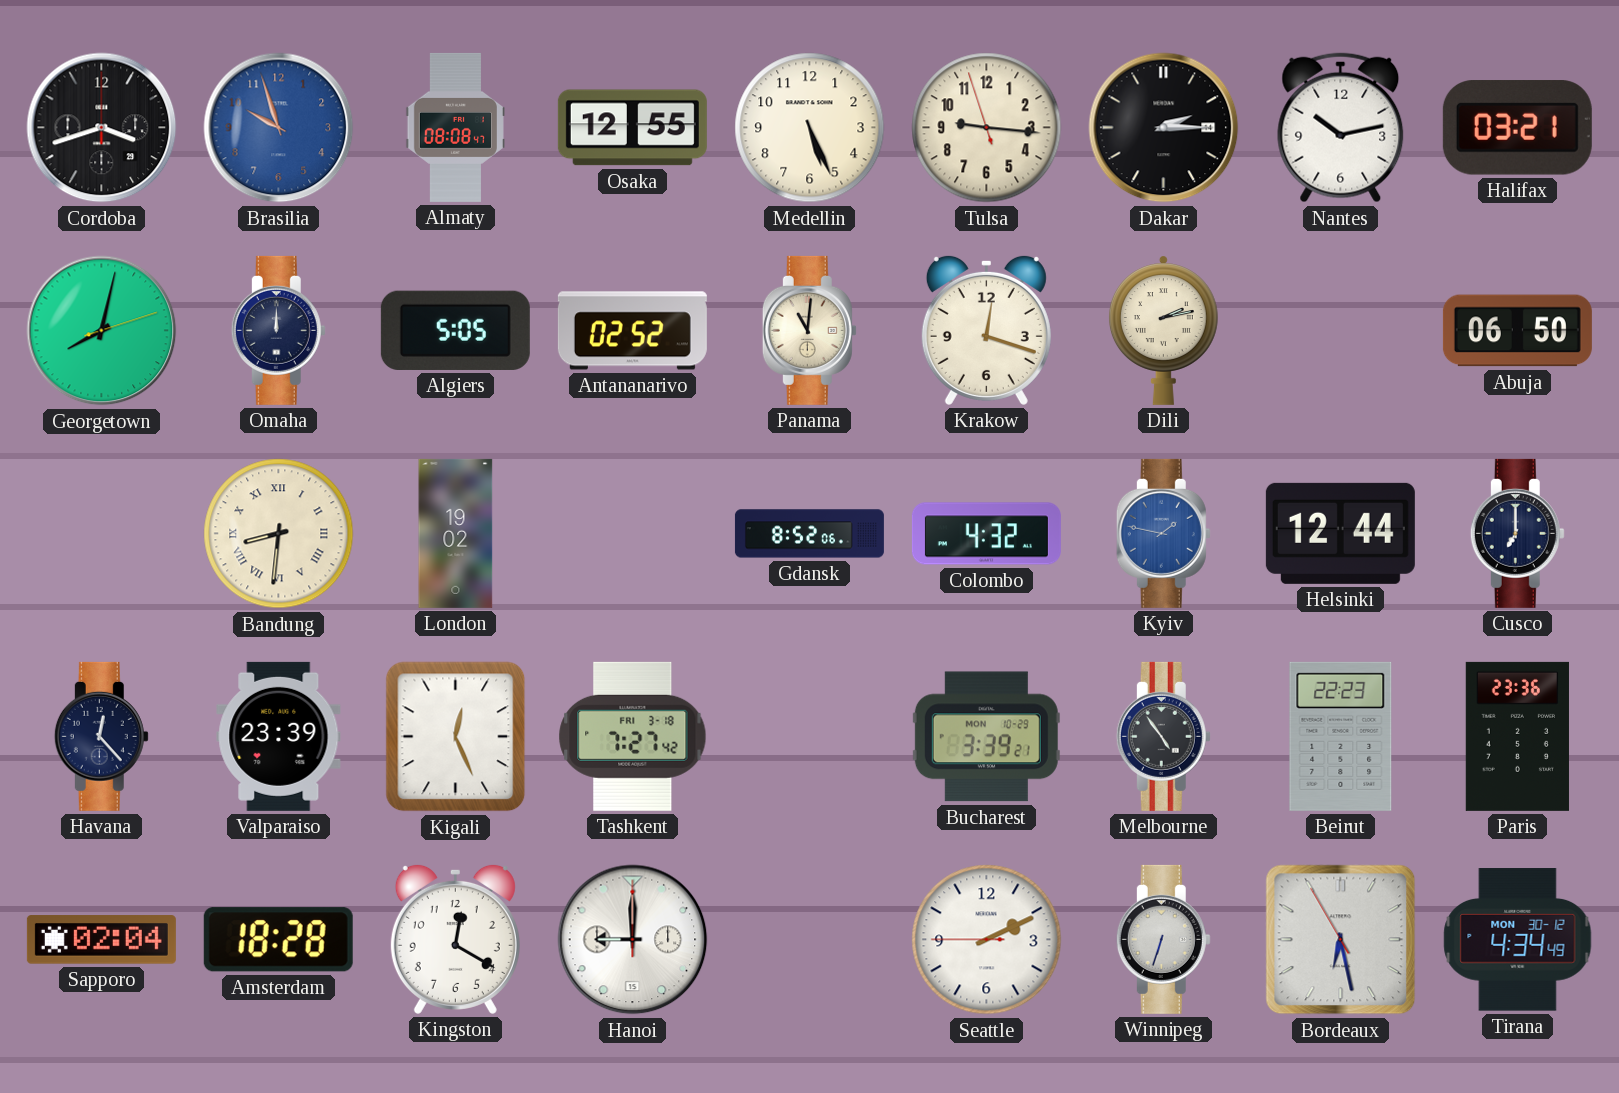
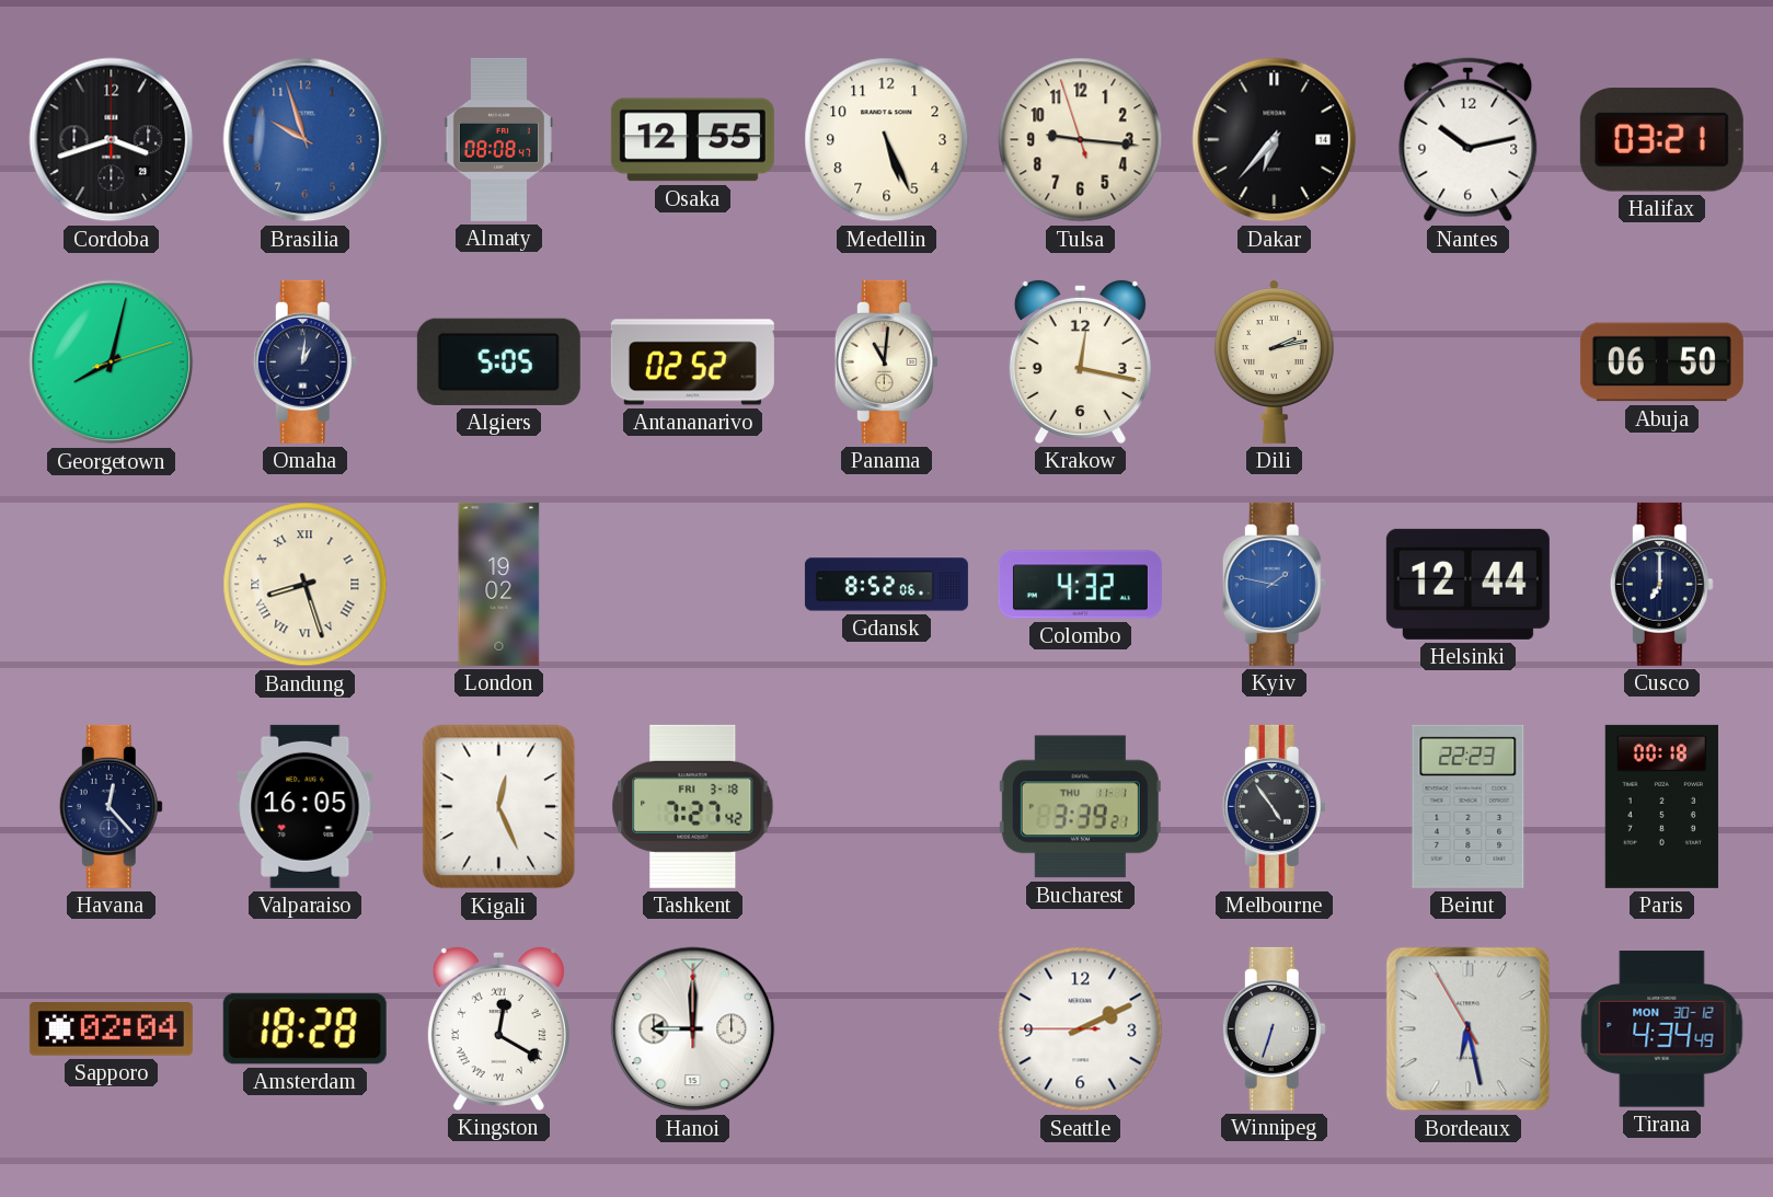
Dakar: 2:15 -> 6:37 (1275, 140)
Omaha: 12:00 -> 1:01 (304, 361)
Krakow: 12:18 -> 12:17 (1080, 361)
Bandung: 8:31 -> 8:27 (306, 585)
Valparaiso: 23:39 -> 16:05 (306, 806)
Bucharest date: MON 10-29 -> THU 11-1 (1080, 807)
Paris: 23:36 -> 00:18 (1661, 806)
Kingston numerals: Arabic -> Roman (498, 1028)
